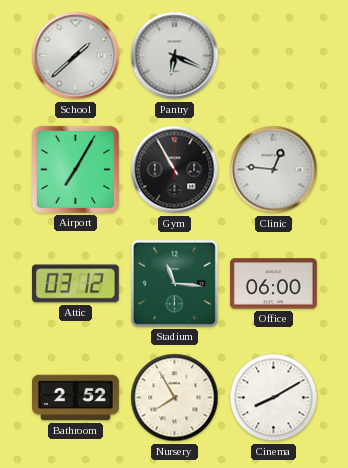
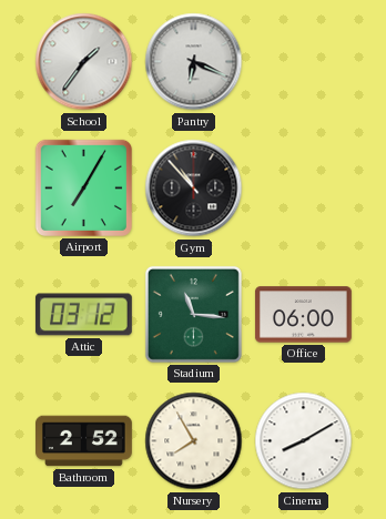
School: 1:38 -> 1:36 (84, 62)
Gym: 10:55 -> 10:53 (194, 189)
Clinic: 12:46 -> none (274, 170)
